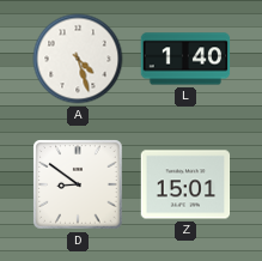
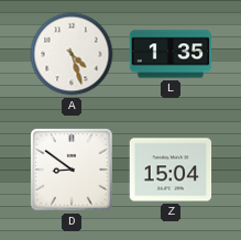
L: 1:40 -> 1:35 (171, 54)
Z: 15:01 -> 15:04 (171, 170)
